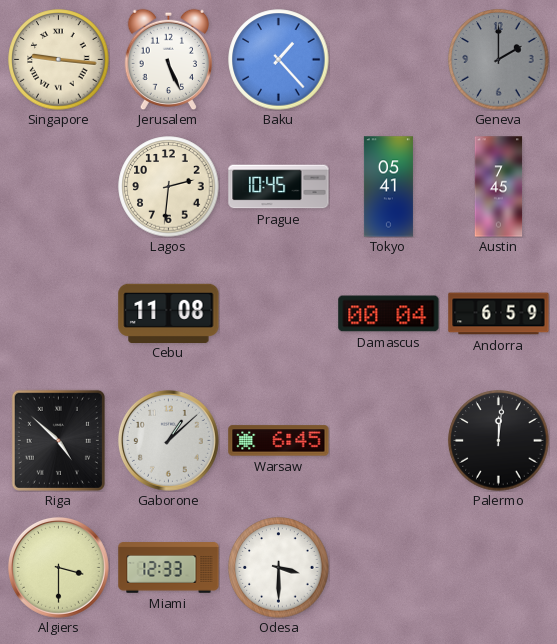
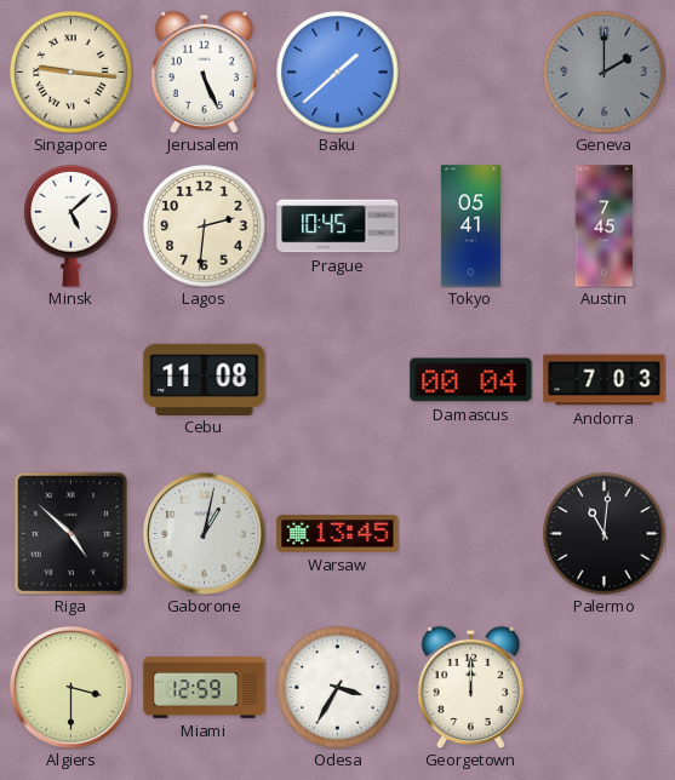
Baku: 1:23 -> 1:38 (338, 73)
Minsk: none -> 5:08 (71, 225)
Andorra: 6:59 -> 7:03 (605, 380)
Gaborone: 1:08 -> 1:02 (204, 533)
Warsaw: 6:45 -> 13:45 (338, 534)
Palermo: 12:01 -> 11:01 (605, 534)
Miami: 12:33 -> 12:59 (205, 688)
Odesa: 3:30 -> 3:35 (338, 688)
Georgetown: none -> 12:00 (470, 687)
